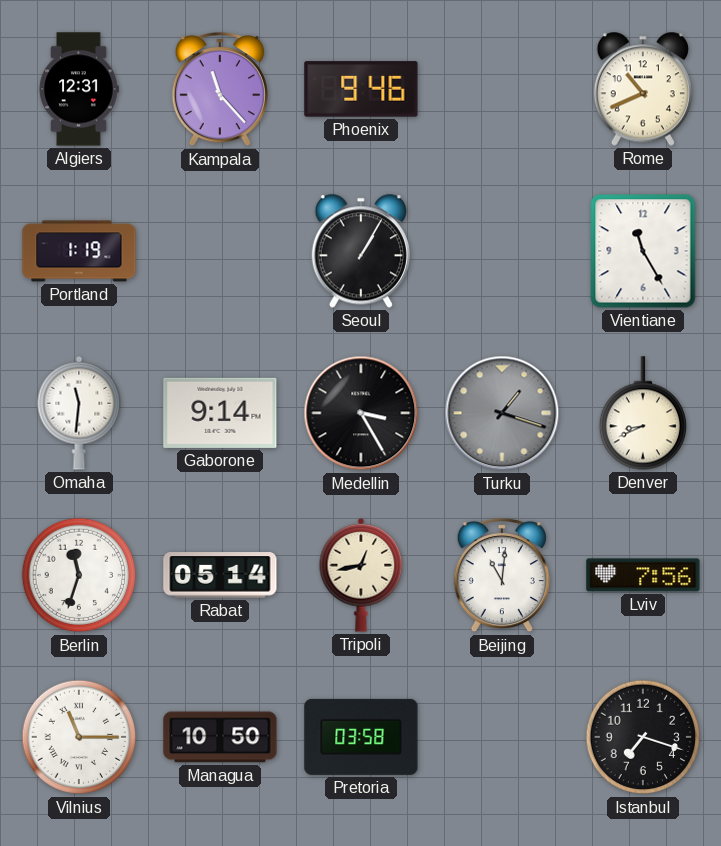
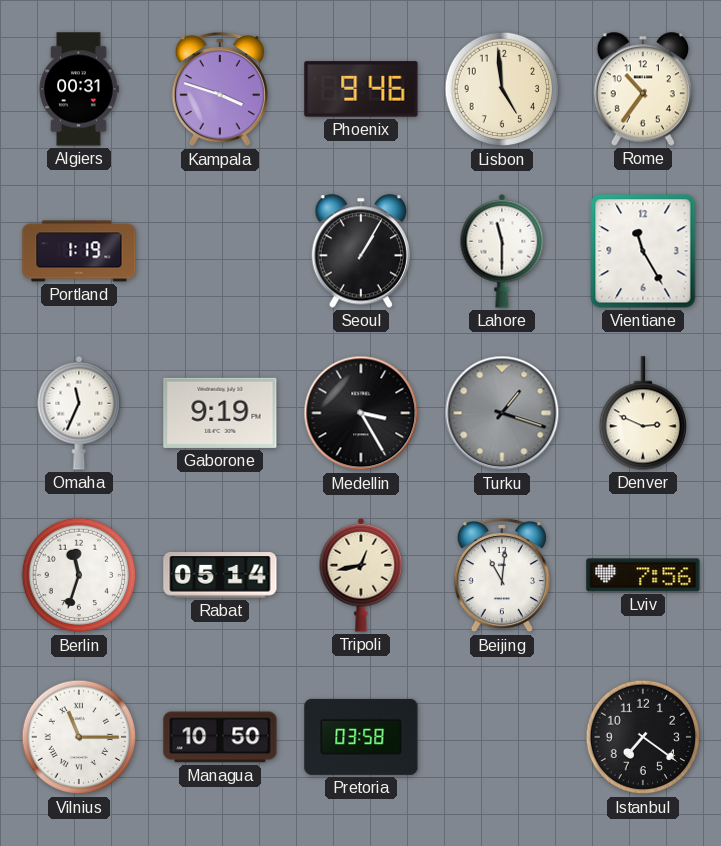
Algiers: 12:31 -> 00:31 (79, 89)
Kampala: 11:23 -> 3:48 (220, 89)
Lisbon: none -> 4:59 (502, 89)
Rome: 10:41 -> 10:36 (643, 89)
Lahore: none -> 11:30 (502, 251)
Omaha: 11:31 -> 11:34 (79, 413)
Gaborone: 9:14 -> 9:19 (220, 413)
Denver: 8:41 -> 2:49 (642, 413)
Istanbul: 7:18 -> 7:21 (643, 737)
